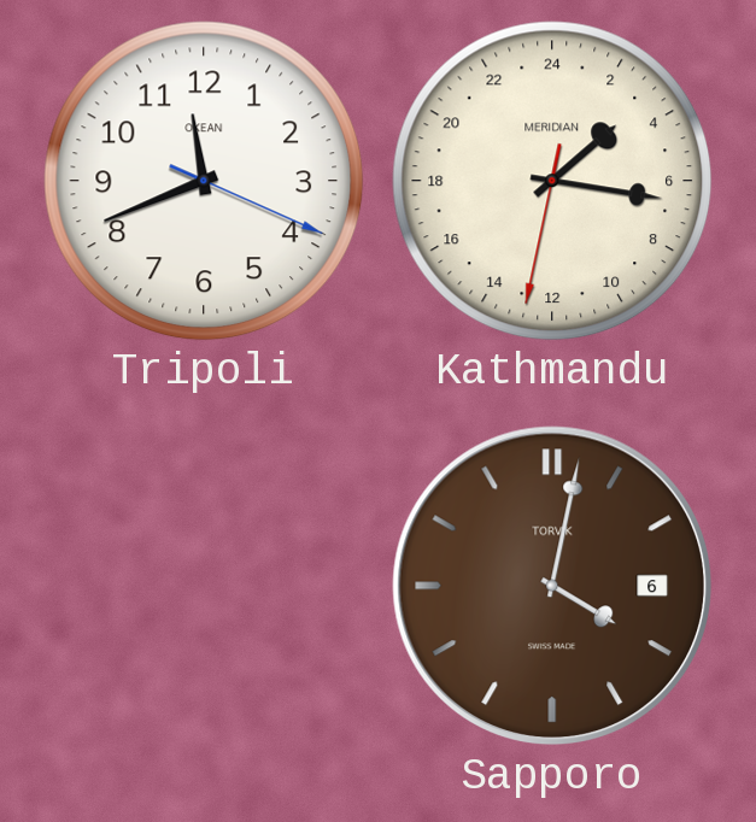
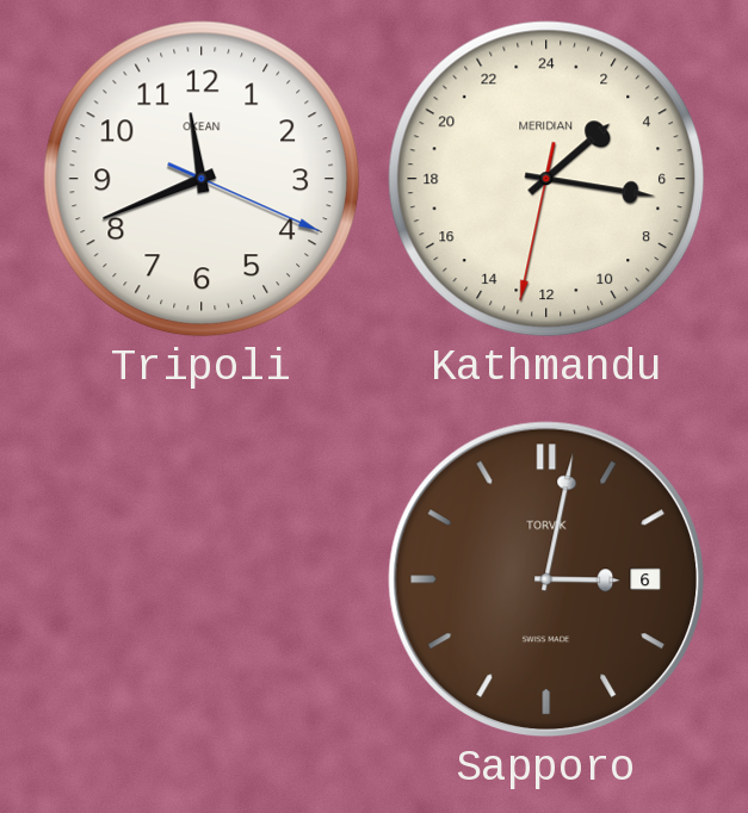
Sapporo: 4:02 -> 3:02 (546, 579)
